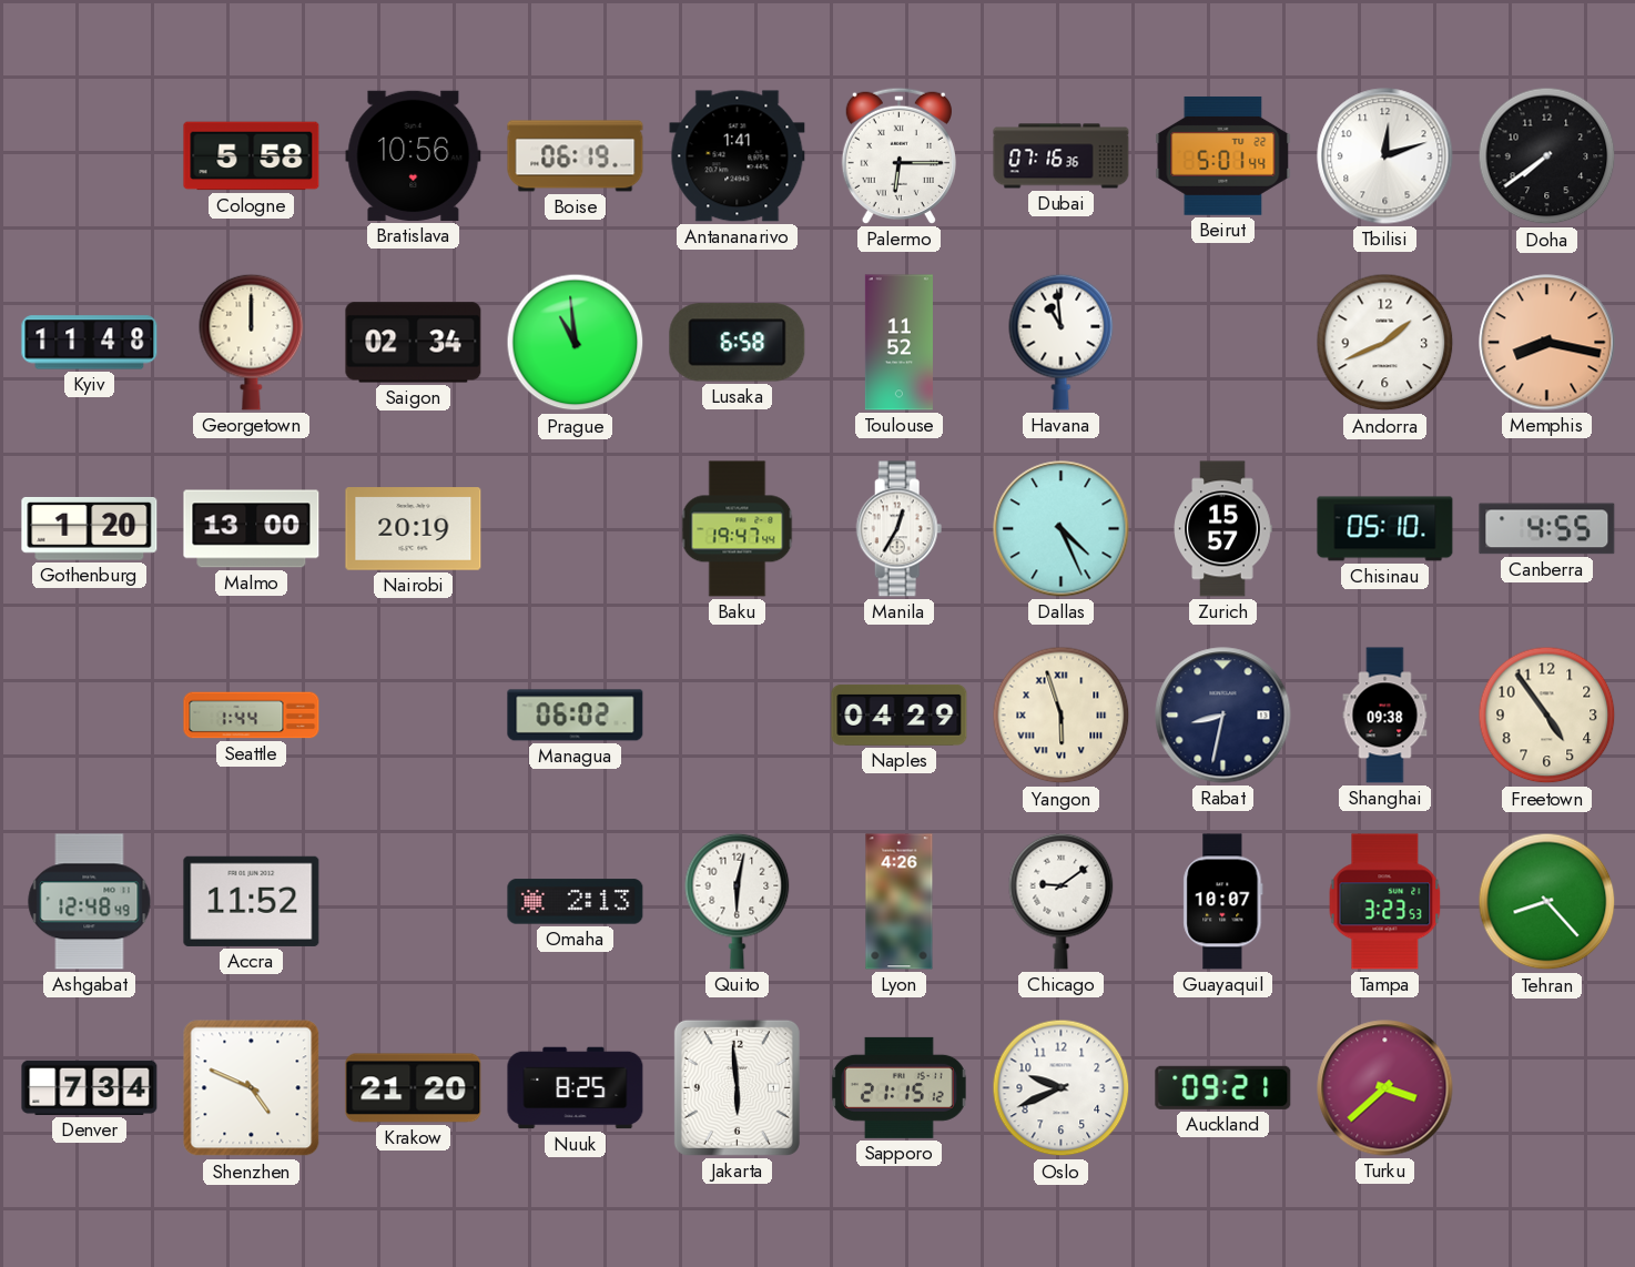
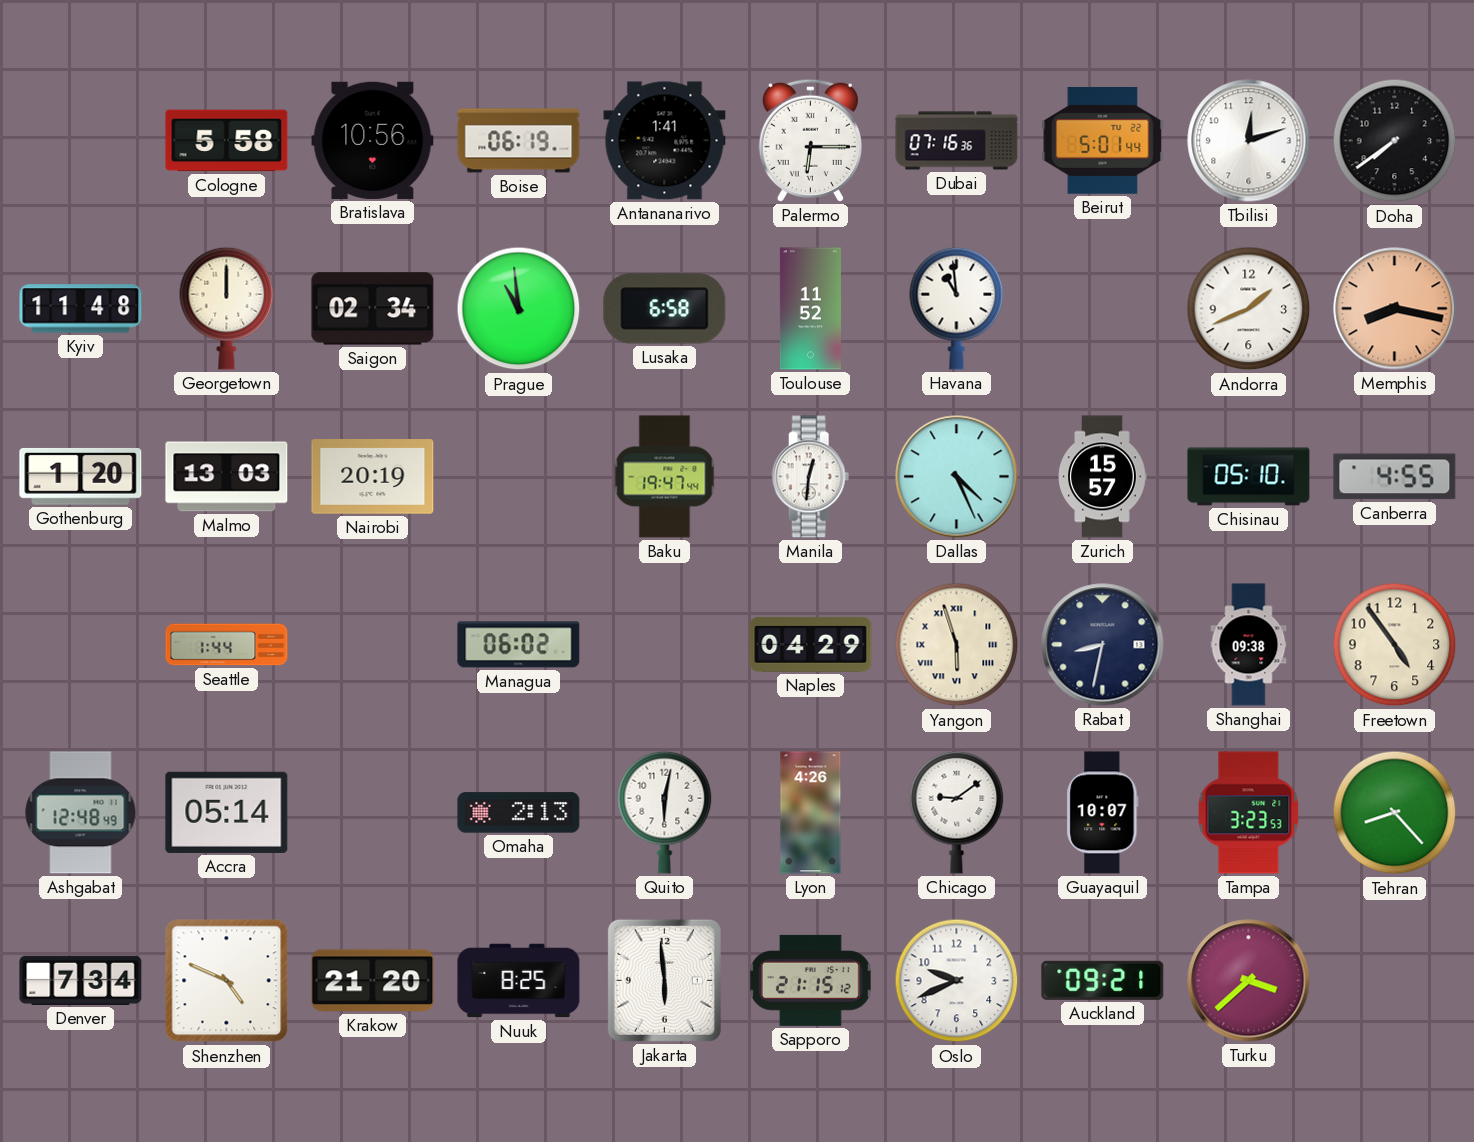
Malmo: 13:00 -> 13:03 (227, 477)
Manila: 12:35 -> 12:31 (811, 477)
Accra: 11:52 -> 05:14 (227, 812)
